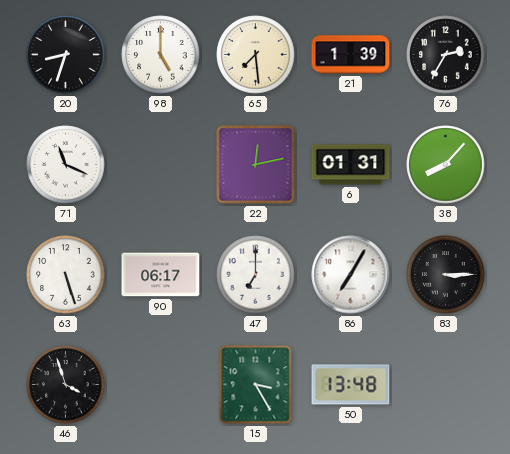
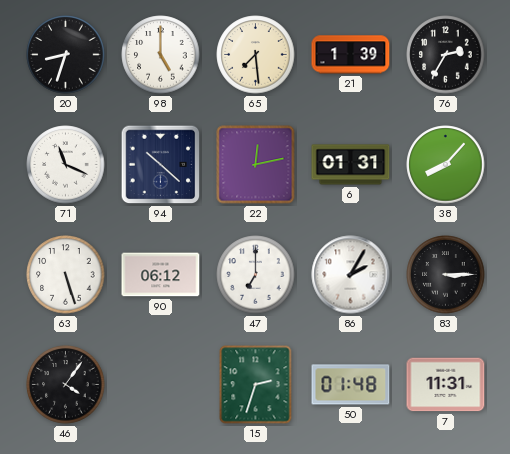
94: none -> 10:22 (161, 165)
90: 06:17 -> 06:12 (161, 275)
86: 7:05 -> 2:05 (351, 275)
46: 3:57 -> 4:06 (66, 385)
15: 3:25 -> 2:33 (256, 385)
50: 13:48 -> 01:48 (351, 385)
7: none -> 11:31 (446, 385)
